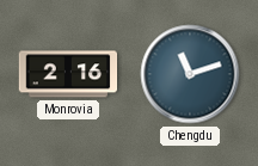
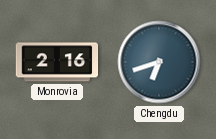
Chengdu: 11:12 -> 6:42 (159, 62)
